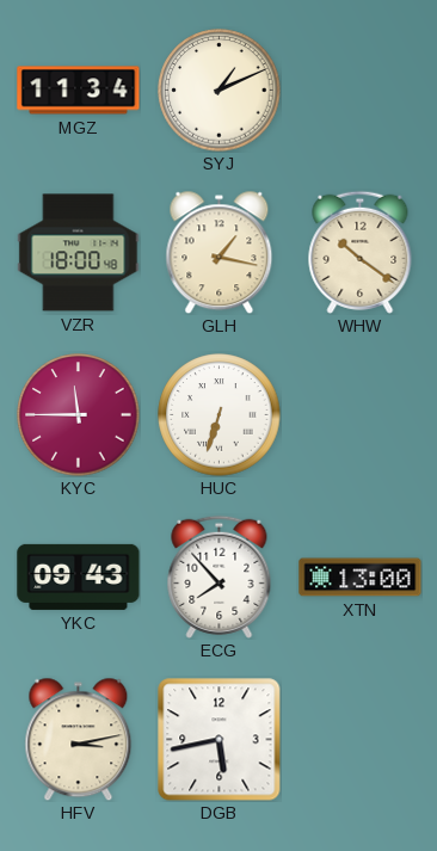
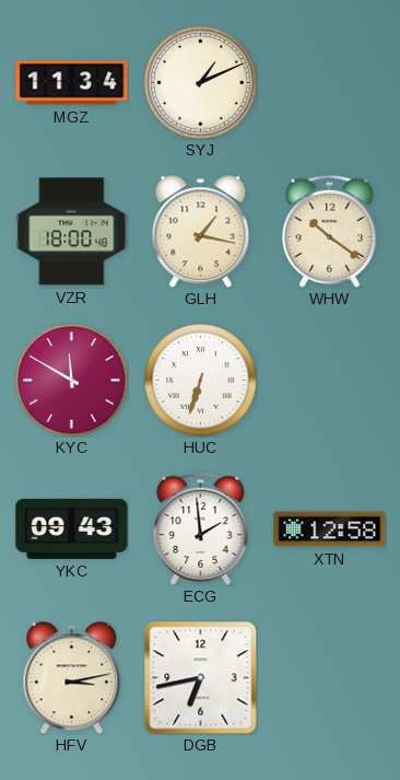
KYC: 11:45 -> 11:50 (72, 381)
ECG: 7:53 -> 1:59 (201, 528)
XTN: 13:00 -> 12:58 (330, 529)
DGB: 5:43 -> 6:43 (201, 678)
